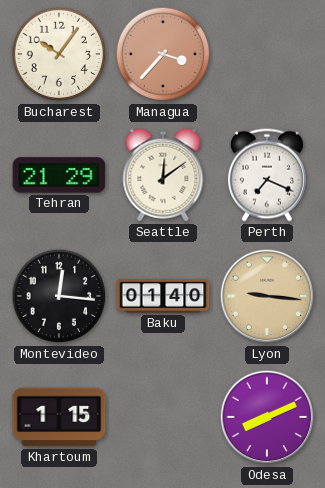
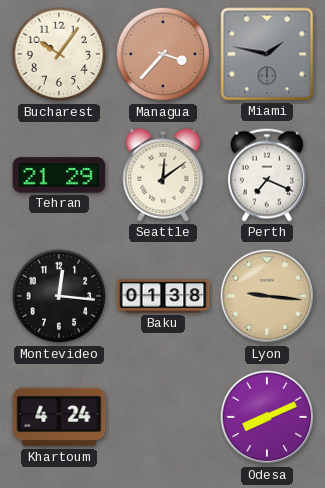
Miami: none -> 1:47 (267, 54)
Baku: 01:40 -> 01:38 (163, 296)
Khartoum: 1:15 -> 4:24 (59, 417)
